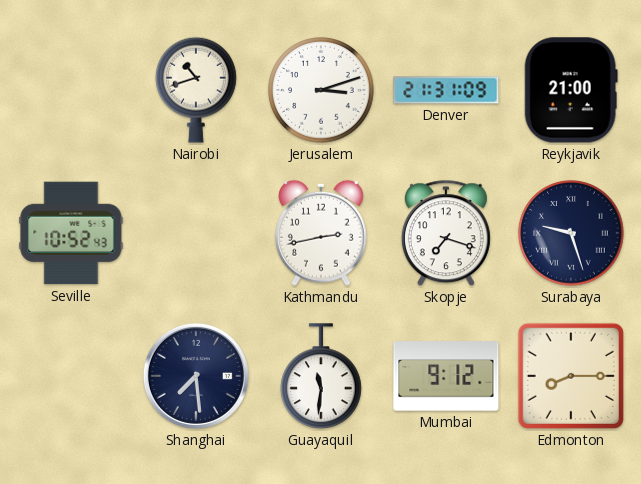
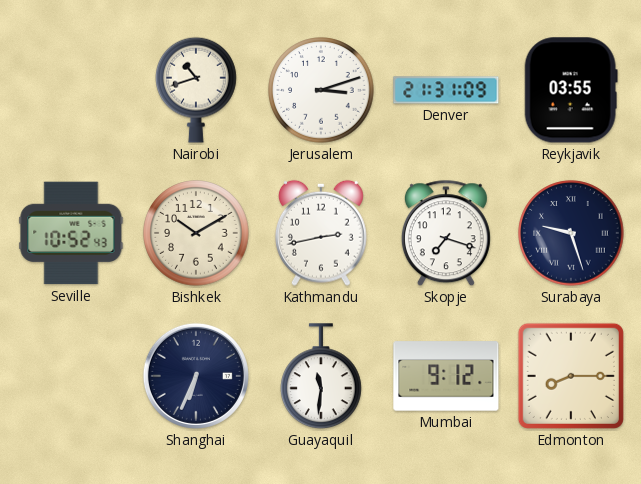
Reykjavik: 21:00 -> 03:55 (571, 90)
Bishkek: none -> 10:10 (196, 233)
Shanghai: 7:29 -> 6:34 (196, 376)
